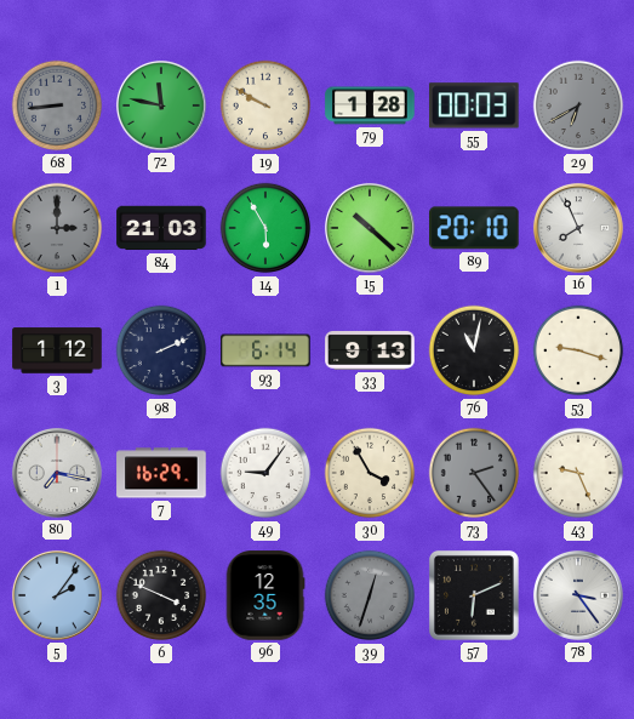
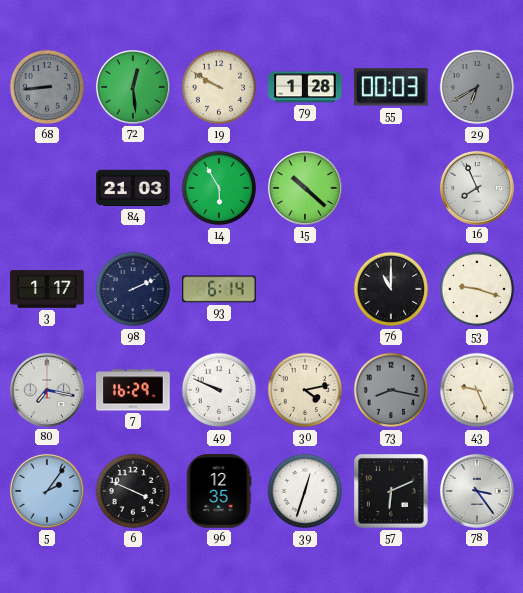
72: 11:47 -> 12:29 (133, 87)
1: 3:00 -> none (57, 228)
89: 20:10 -> none (475, 228)
3: 1:12 -> 1:17 (47, 289)
33: 9:13 -> none (370, 350)
76: 11:02 -> 11:00 (391, 289)
49: 9:06 -> 9:49 (219, 390)
30: 3:55 -> 4:13 (305, 390)
73: 2:24 -> 8:17 (391, 390)
39 dial: grey -> white (305, 491)
